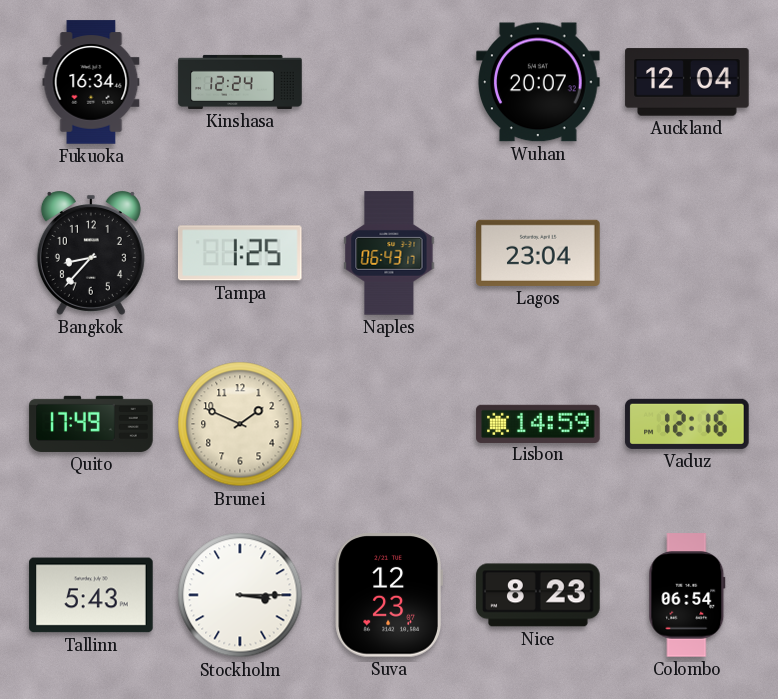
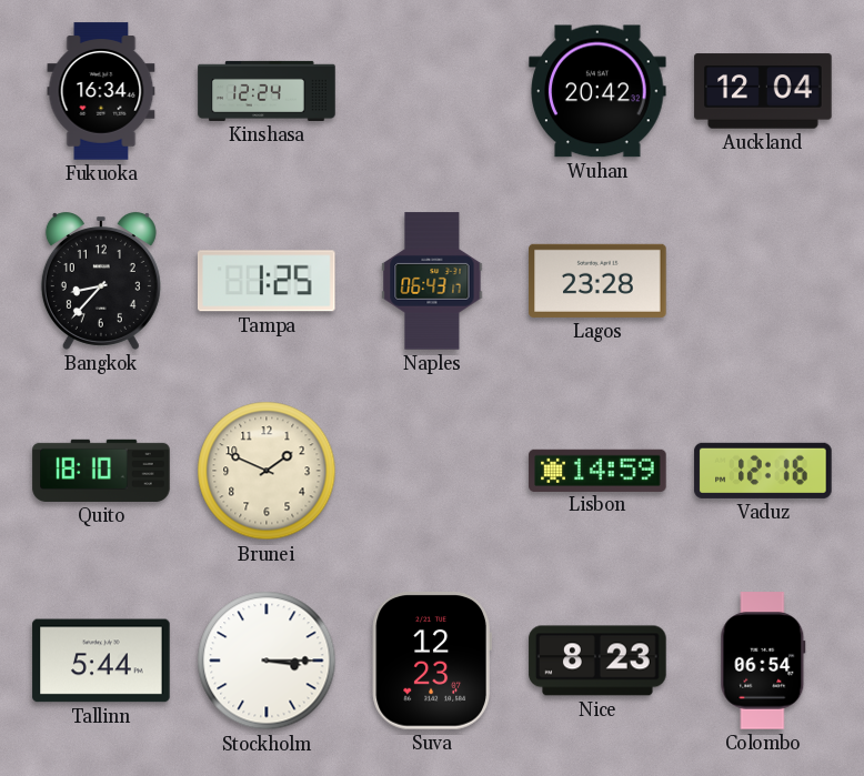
Wuhan: 20:07 -> 20:42 (597, 91)
Lagos: 23:04 -> 23:28 (597, 281)
Quito: 17:49 -> 18:10 (101, 471)
Tallinn: 5:43 -> 5:44 (101, 661)
